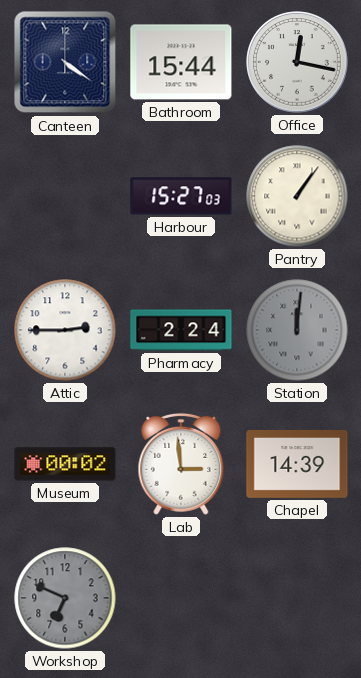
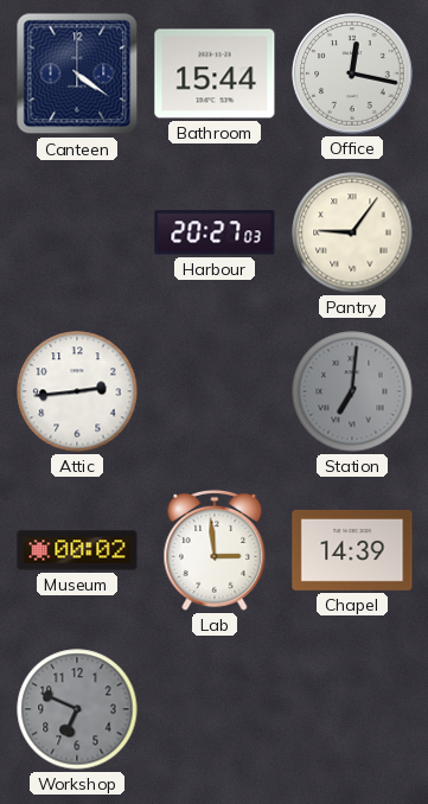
Harbour: 15:27 -> 20:27 (215, 232)
Pantry: 1:06 -> 9:06 (352, 232)
Attic: 2:45 -> 2:44 (77, 391)
Pharmacy: 2:24 -> none (181, 330)
Station: 12:01 -> 7:01 (352, 391)
